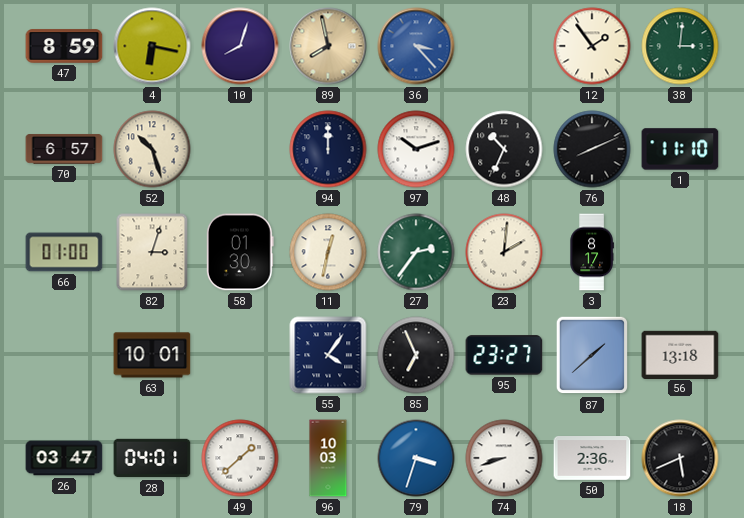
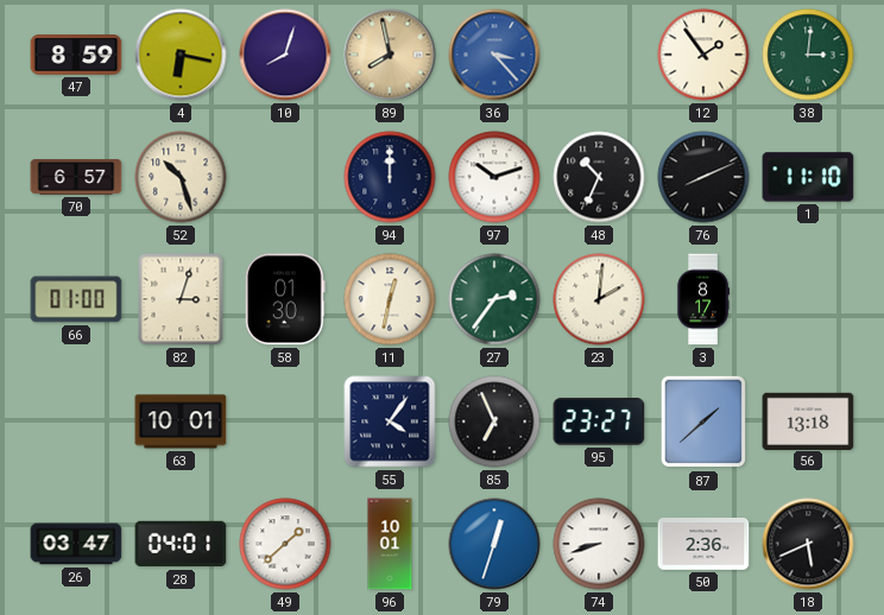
96: 10:03 -> 10:01 (390, 544)
79: 3:33 -> 12:33 (494, 544)
